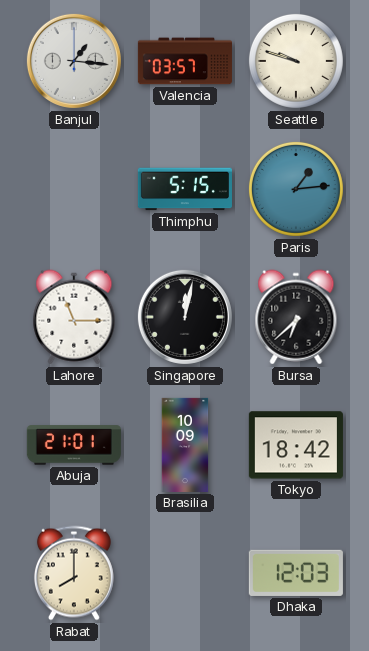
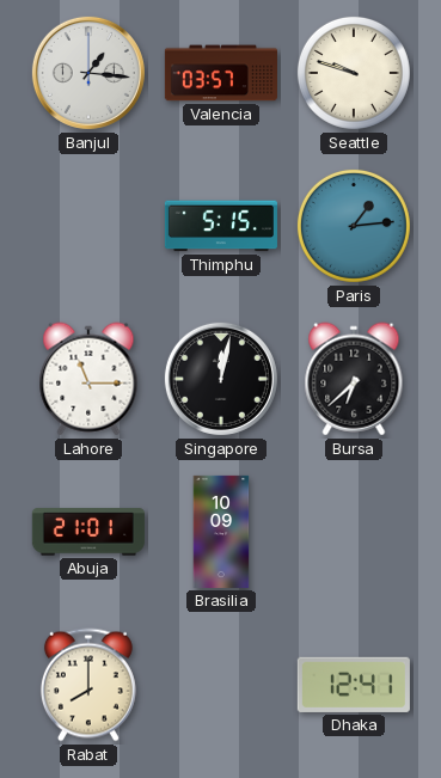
Tokyo: 18:42 -> none (296, 445)
Dhaka: 12:03 -> 12:41 (354, 685)
